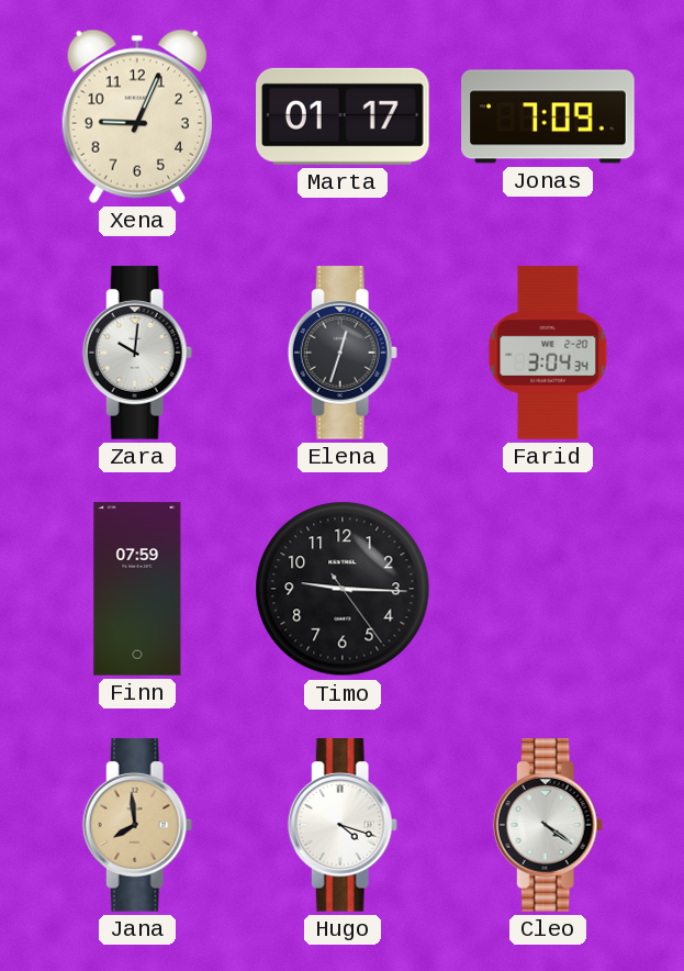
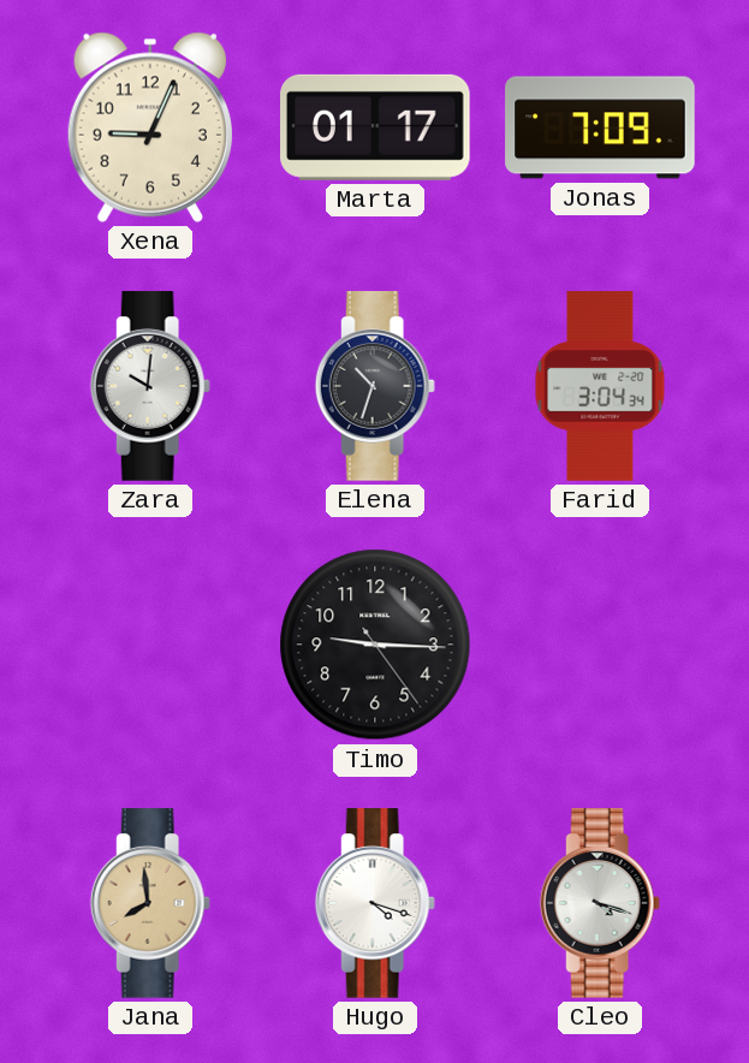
Elena: 12:33 -> 10:33 (375, 386)
Finn: 07:59 -> none (137, 589)
Cleo: 4:21 -> 4:18 (600, 903)
